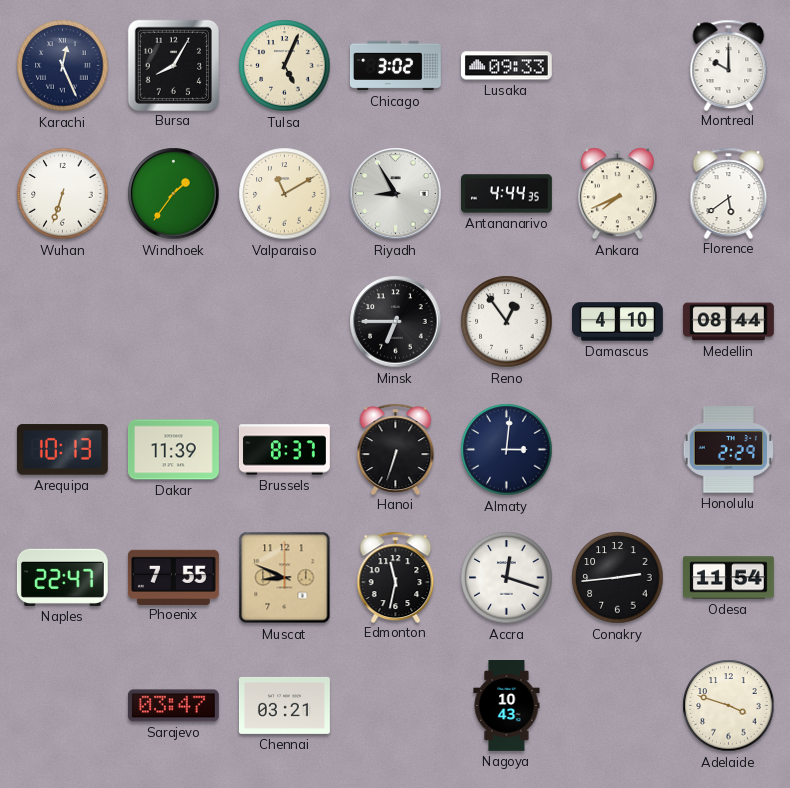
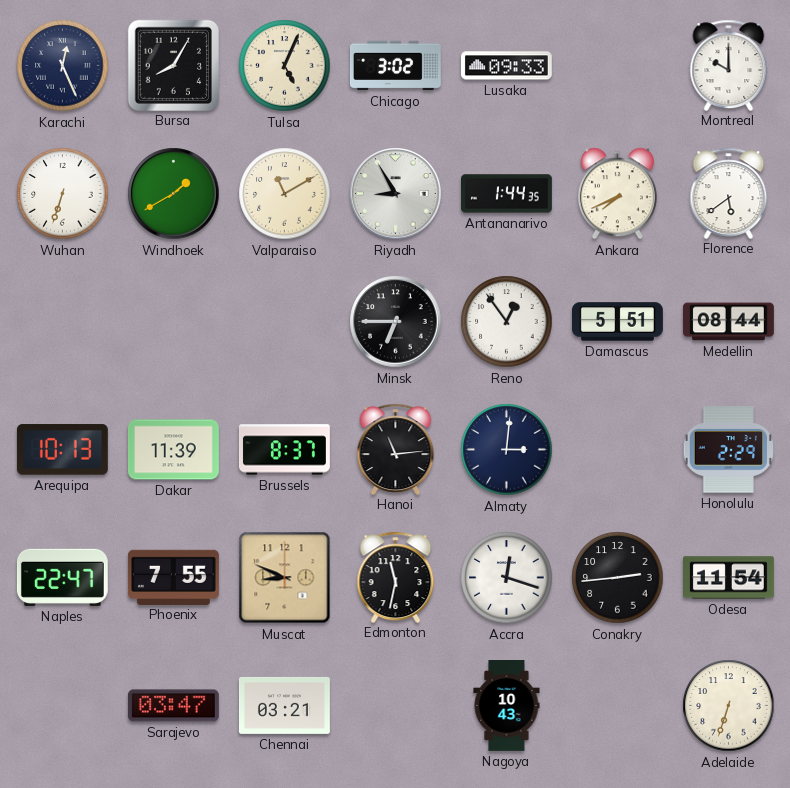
Windhoek: 1:36 -> 1:40 (174, 194)
Antananarivo: 4:44 -> 1:44 (507, 194)
Damascus: 4:10 -> 5:51 (618, 322)
Hanoi: 6:33 -> 11:14 (396, 449)
Adelaide: 3:48 -> 6:33 (729, 706)
